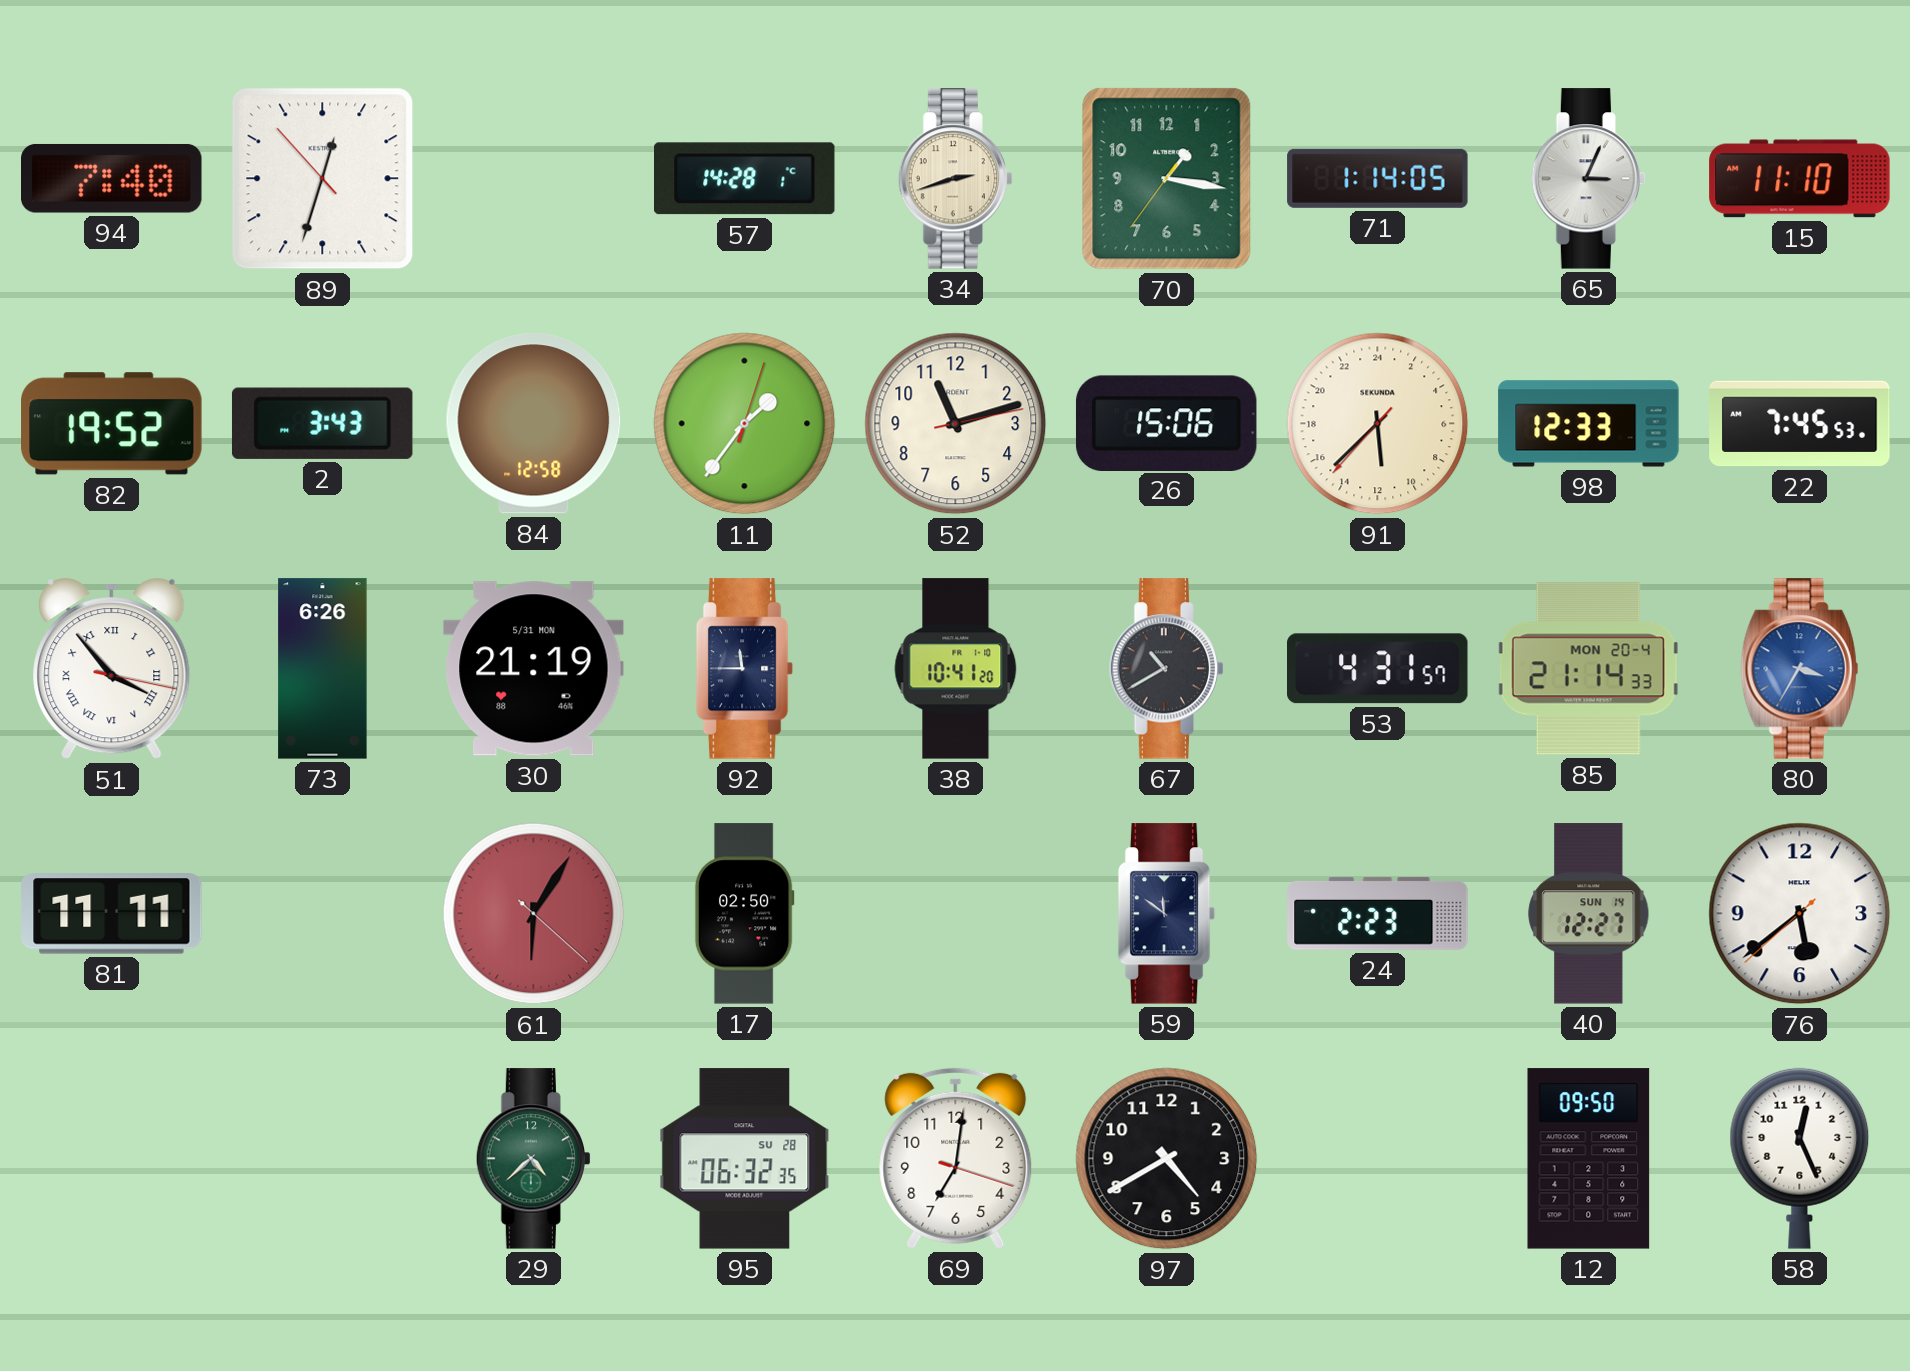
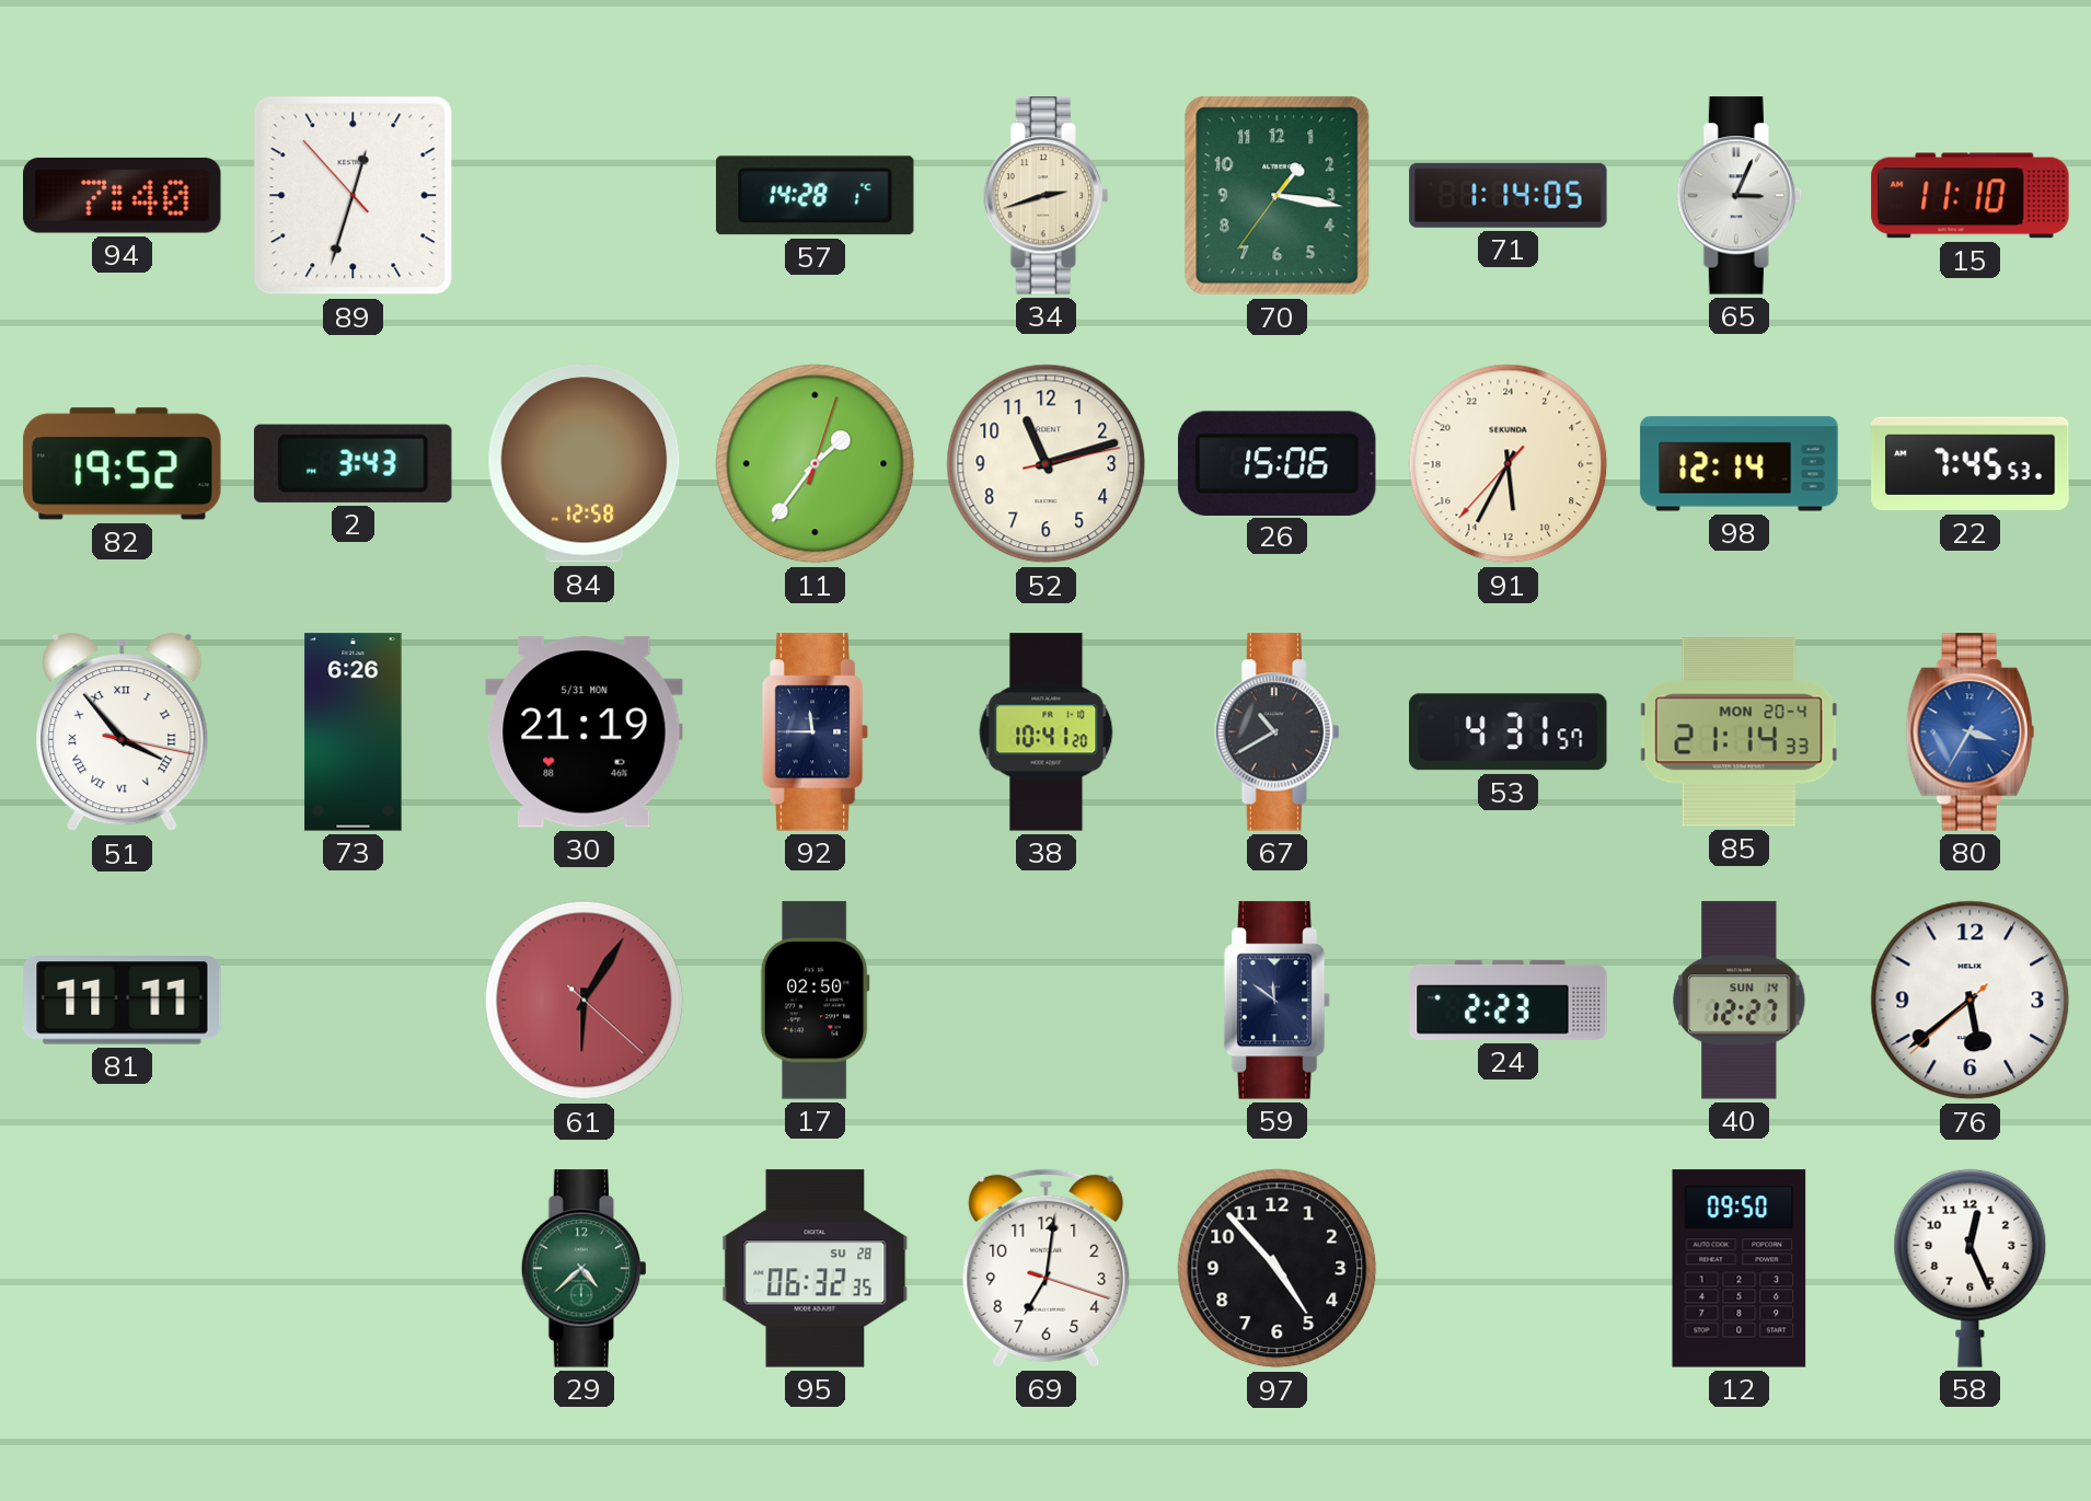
91: 11:37 -> 11:34 (1509, 464)
98: 12:33 -> 12:14 (1740, 464)
97: 4:40 -> 4:53 (1278, 1269)
